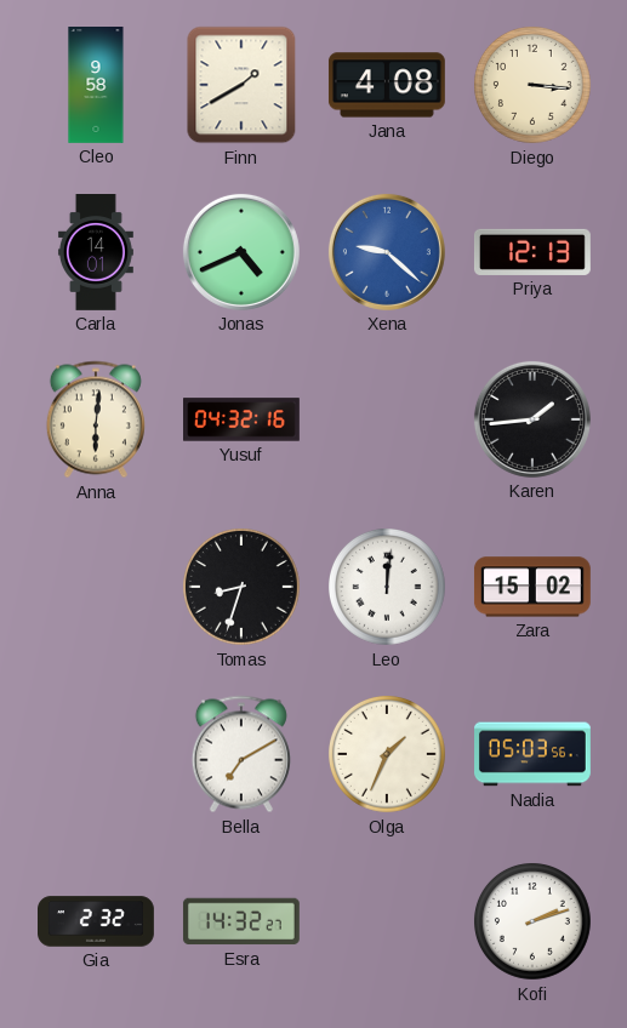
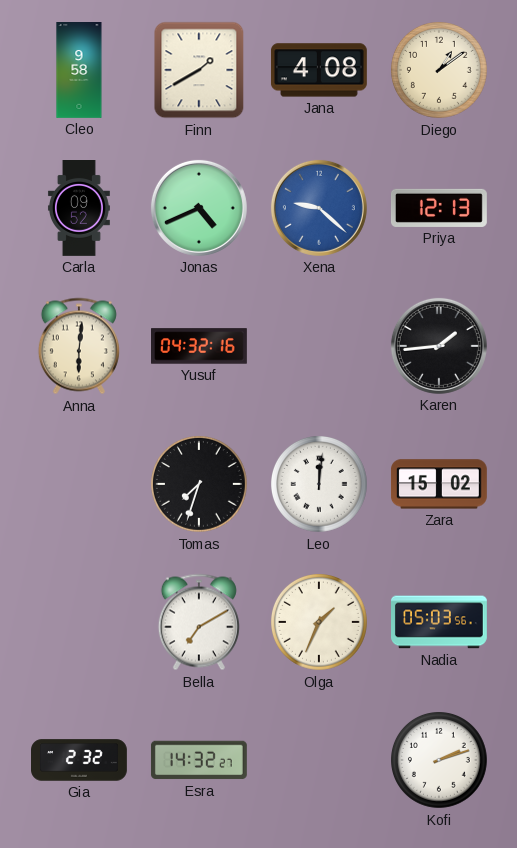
Diego: 3:16 -> 1:09 (440, 71)
Carla: 14:01 -> 09:52 (79, 209)
Tomas: 8:33 -> 7:33 (200, 485)
